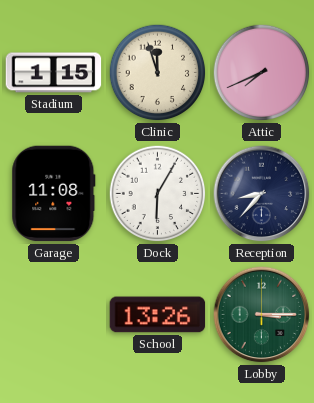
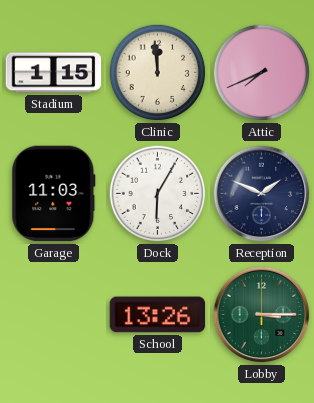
Clinic: 11:57 -> 11:59 (158, 73)
Garage: 11:08 -> 11:03 (54, 194)
Reception: 8:37 -> 1:49 (262, 194)
